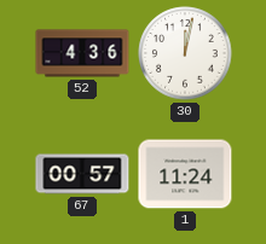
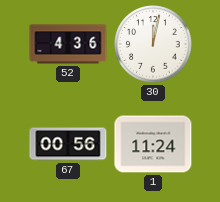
67: 00:57 -> 00:56 (68, 144)
